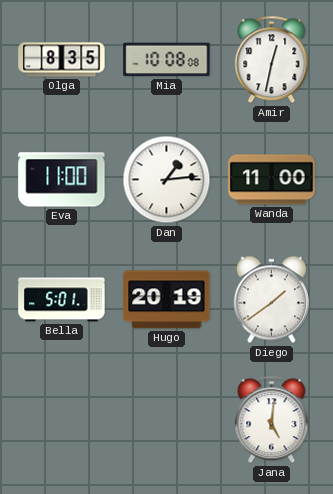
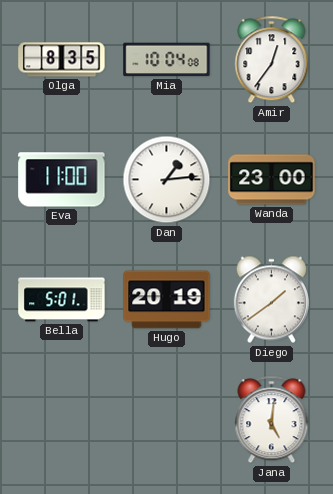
Mia: 10:08 -> 10:04 (167, 60)
Amir: 12:32 -> 12:36 (272, 60)
Wanda: 11:00 -> 23:00 (272, 180)
